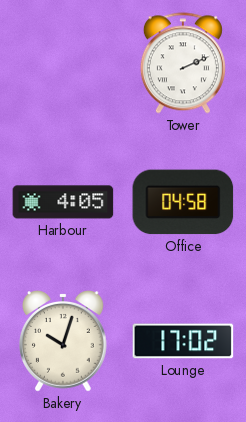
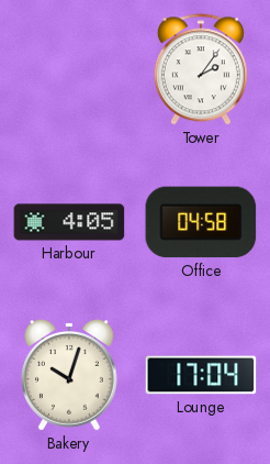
Tower: 2:11 -> 2:06 (201, 69)
Lounge: 17:02 -> 17:04 (201, 375)
